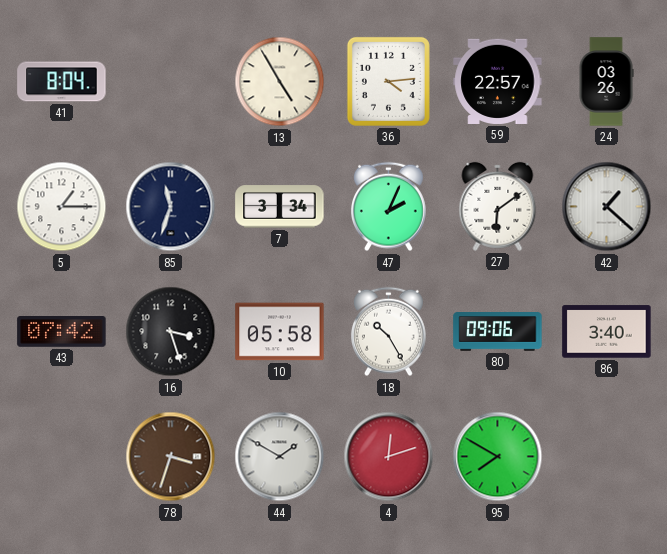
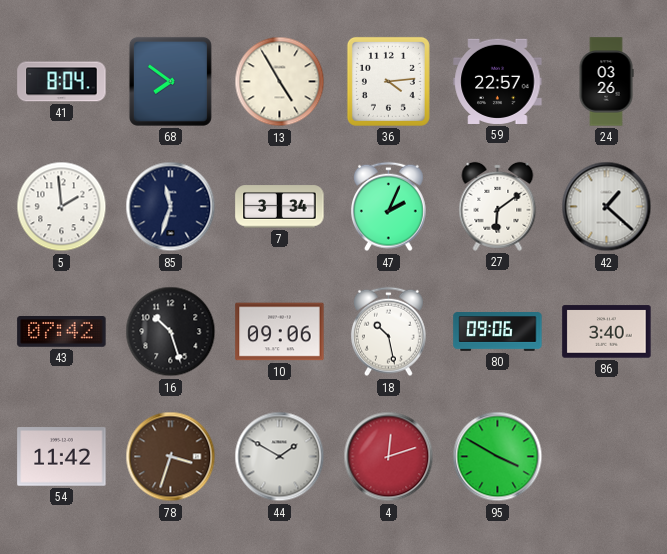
68: none -> 7:51 (170, 81)
5: 1:15 -> 1:59 (62, 207)
16: 3:27 -> 10:27 (171, 332)
10: 05:58 -> 09:06 (280, 332)
18: 10:25 -> 10:28 (388, 332)
54: none -> 11:42 (62, 457)
95: 7:50 -> 3:50 (498, 457)
